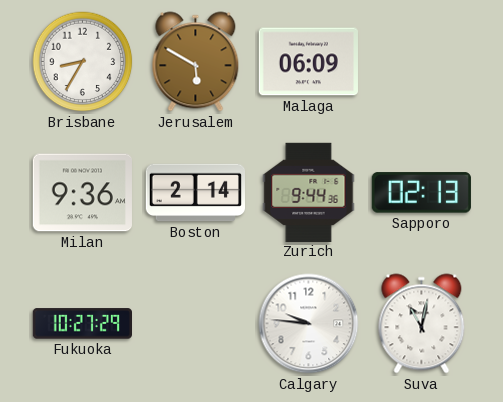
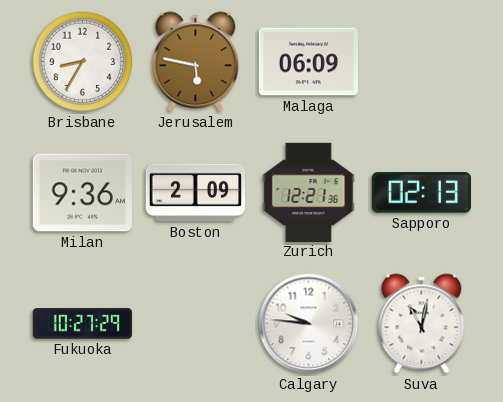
Jerusalem: 5:50 -> 5:47 (196, 62)
Boston: 2:14 -> 2:09 (195, 193)
Zurich: 9:44 -> 12:21 (309, 192)
